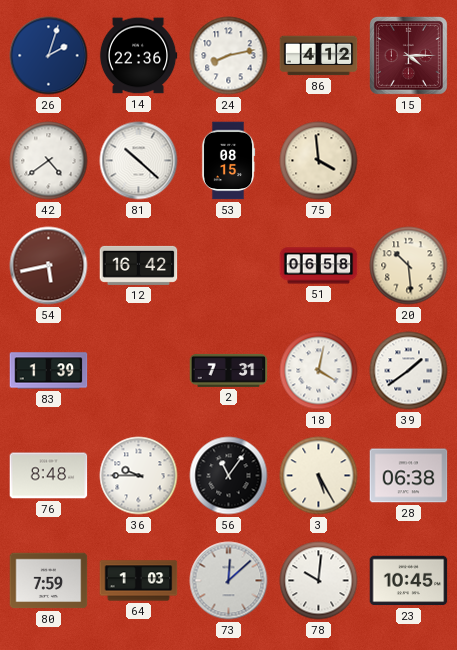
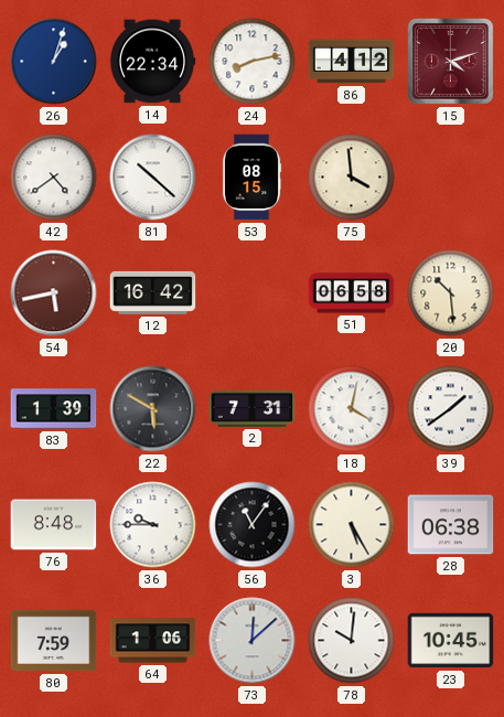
26: 2:03 -> 1:03 (54, 62)
14: 22:36 -> 22:34 (152, 62)
15: 4:15 -> 4:12 (450, 61)
22: none -> 5:50 (153, 409)
64: 1:03 -> 1:06 (153, 641)
